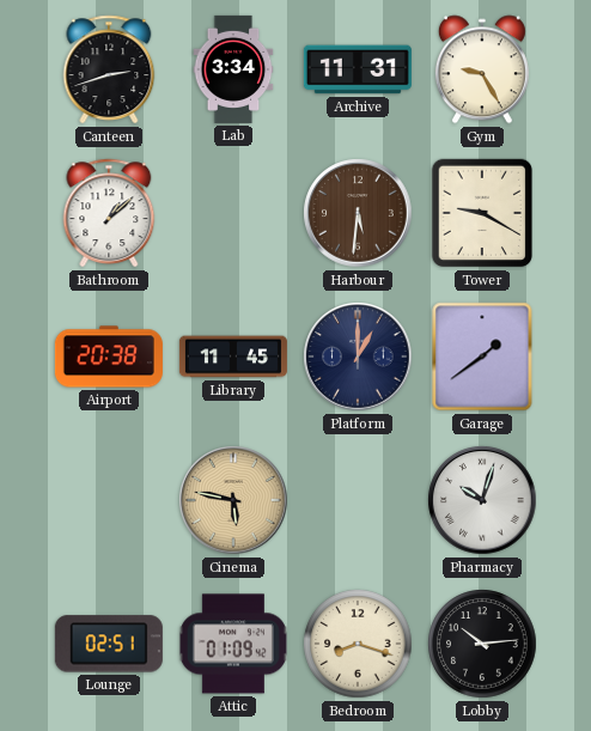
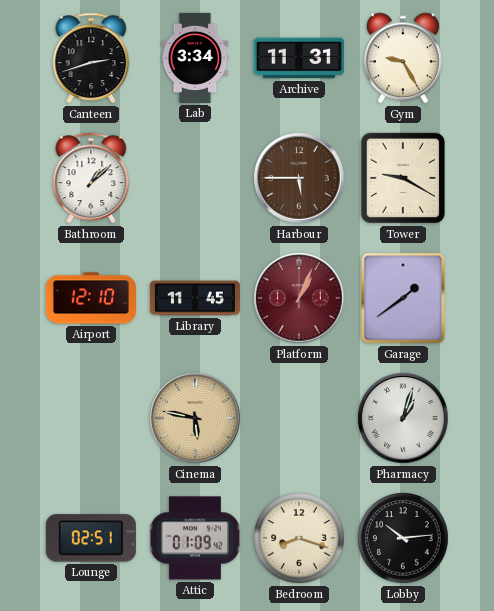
Harbour: 5:31 -> 5:45 (299, 178)
Airport: 20:38 -> 12:10 (91, 298)
Platform: 1:00 -> 1:04 (299, 298)
Platform dial: navy -> burgundy (299, 298)
Pharmacy: 10:03 -> 1:03 (403, 418)
